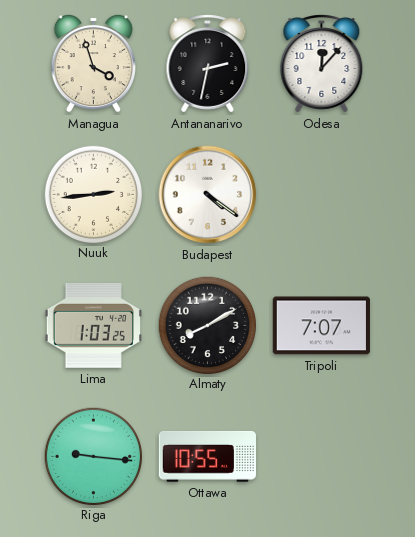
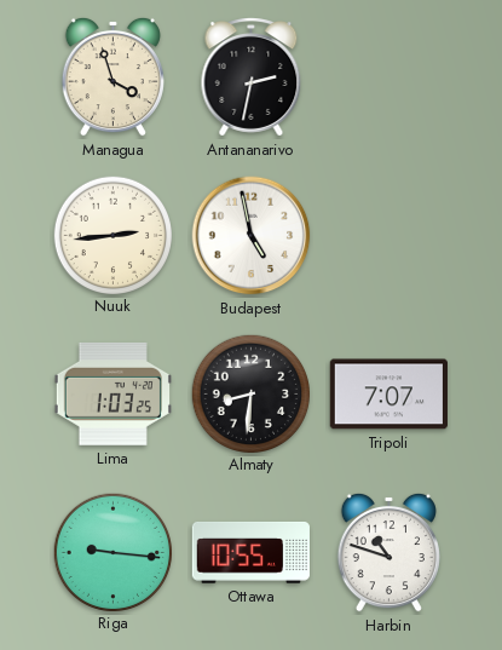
Odesa: 12:07 -> none (322, 64)
Budapest: 4:21 -> 4:58 (252, 236)
Almaty: 8:10 -> 8:31 (250, 393)
Harbin: none -> 10:48 (388, 552)
